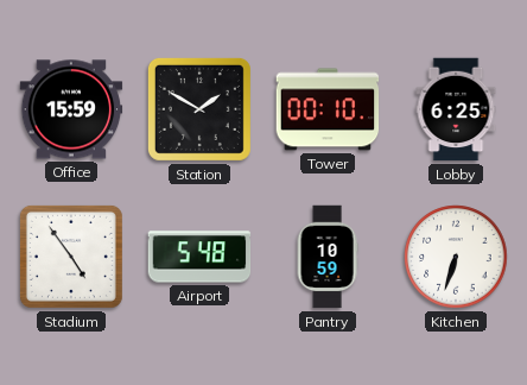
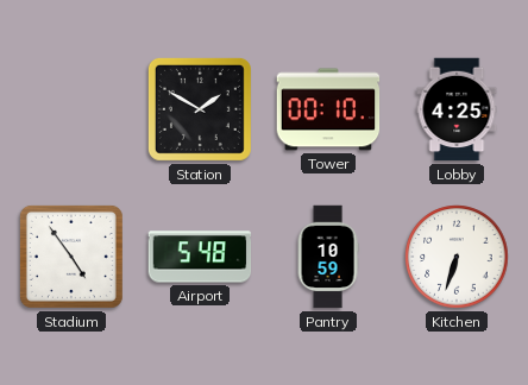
Office: 15:59 -> none (71, 109)
Lobby: 6:25 -> 4:25 (457, 109)
